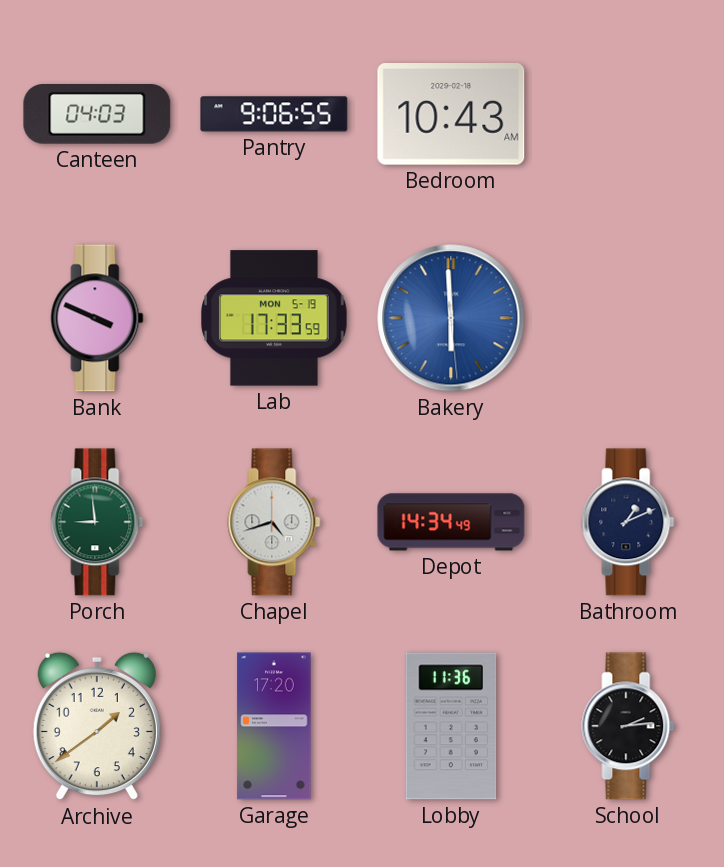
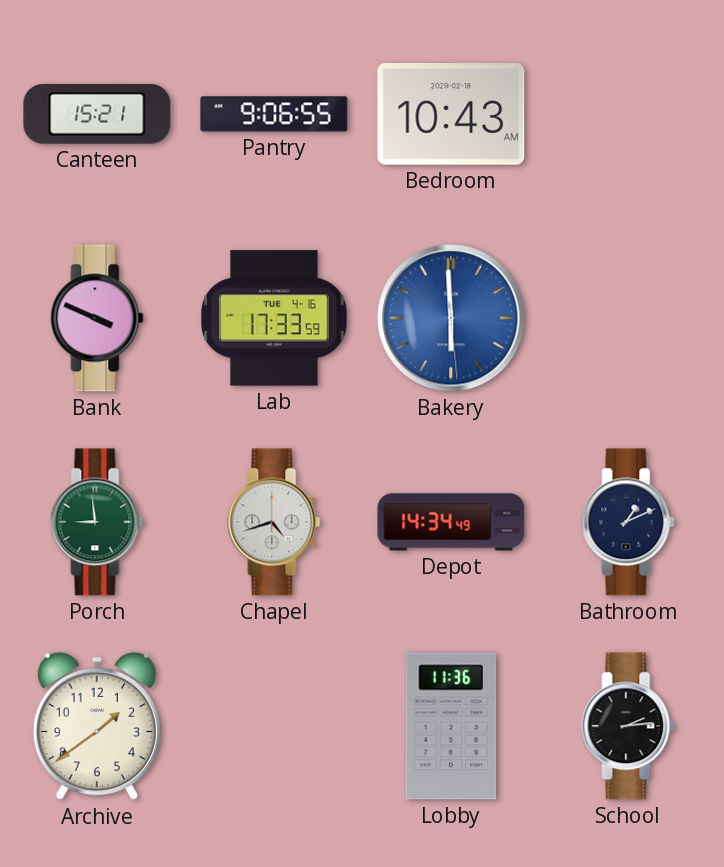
Canteen: 04:03 -> 15:21 (97, 115)
Lab date: MON 5-19 -> TUE 4-16 (274, 318)
Garage: 17:20 -> none (274, 726)
